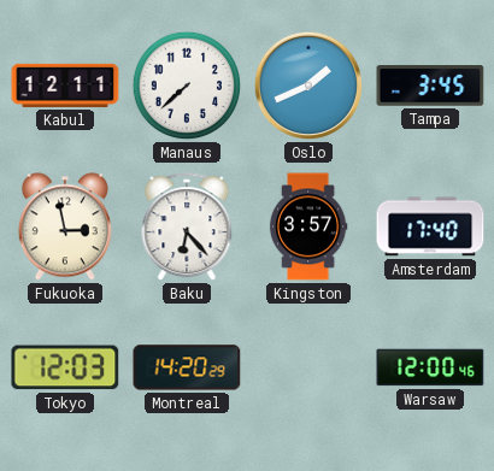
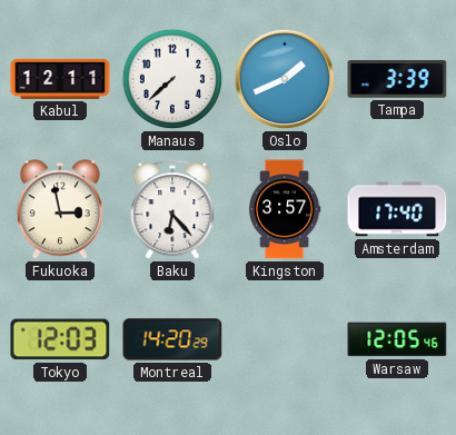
Tampa: 3:45 -> 3:39 (397, 79)
Warsaw: 12:00 -> 12:05 (397, 339)
